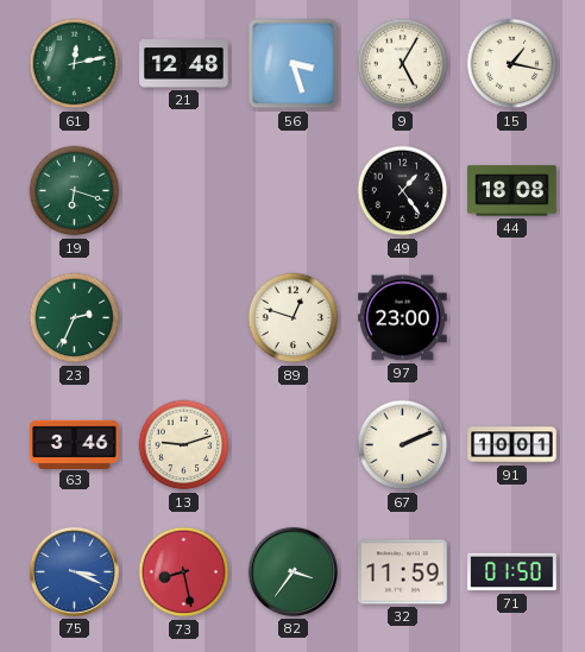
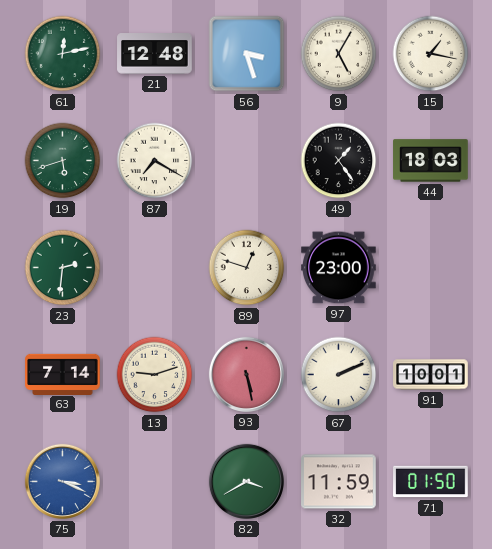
19: 6:18 -> 5:42 (63, 161)
87: none -> 7:20 (155, 161)
44: 18:08 -> 18:03 (431, 161)
23: 2:34 -> 2:31 (63, 268)
63: 3:46 -> 7:14 (63, 374)
93: none -> 5:28 (246, 374)
73: 8:28 -> none (184, 572)
82: 3:36 -> 3:40 (246, 481)
